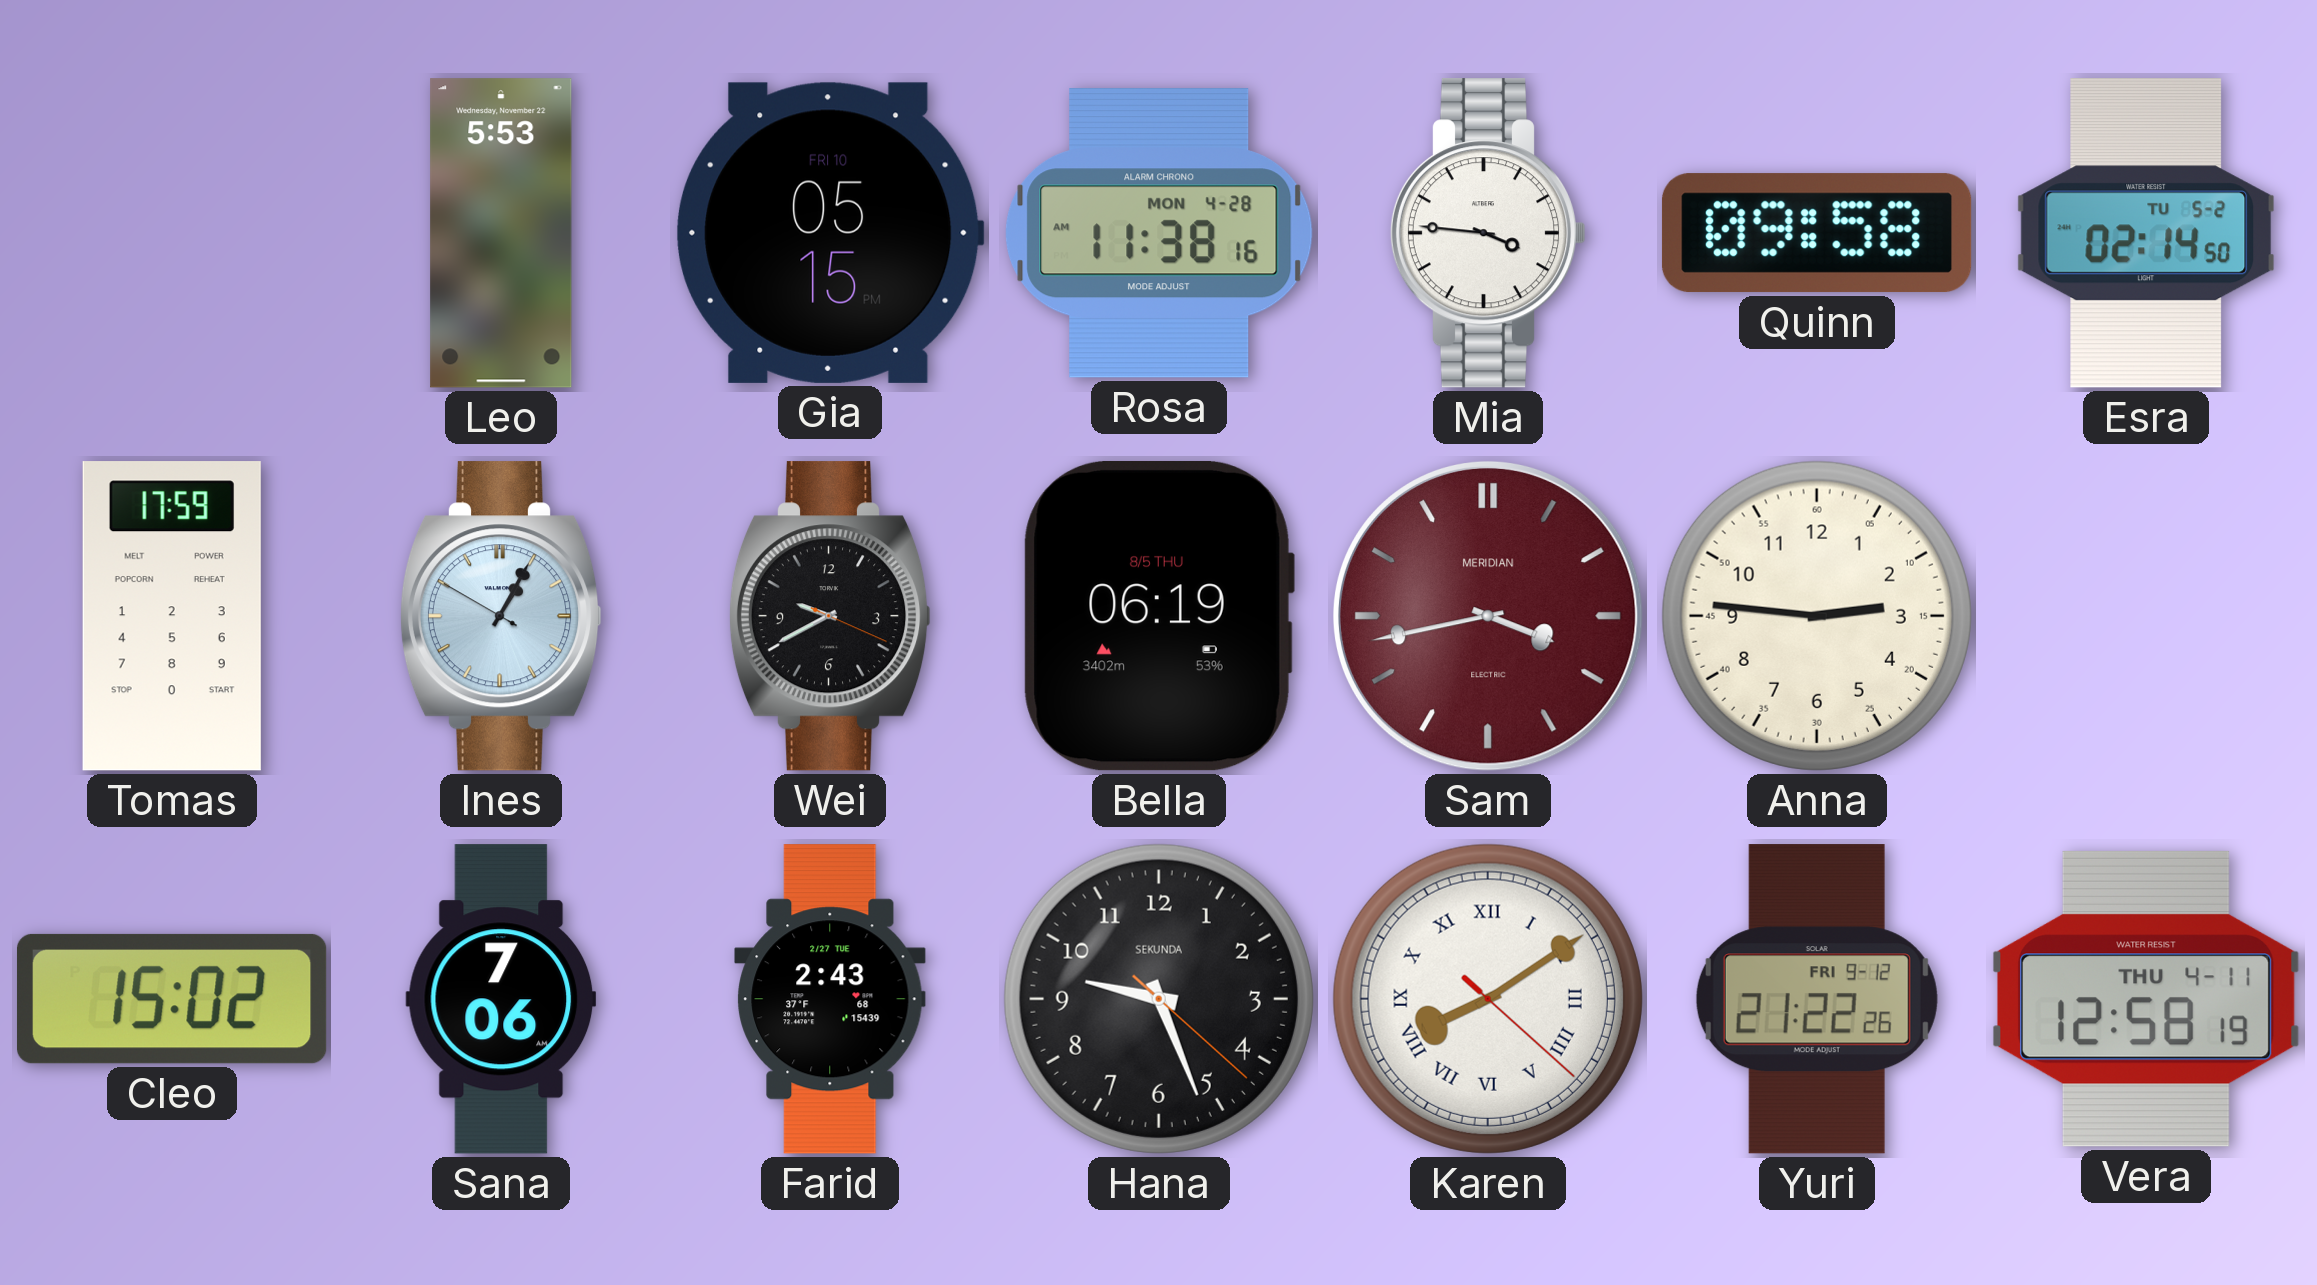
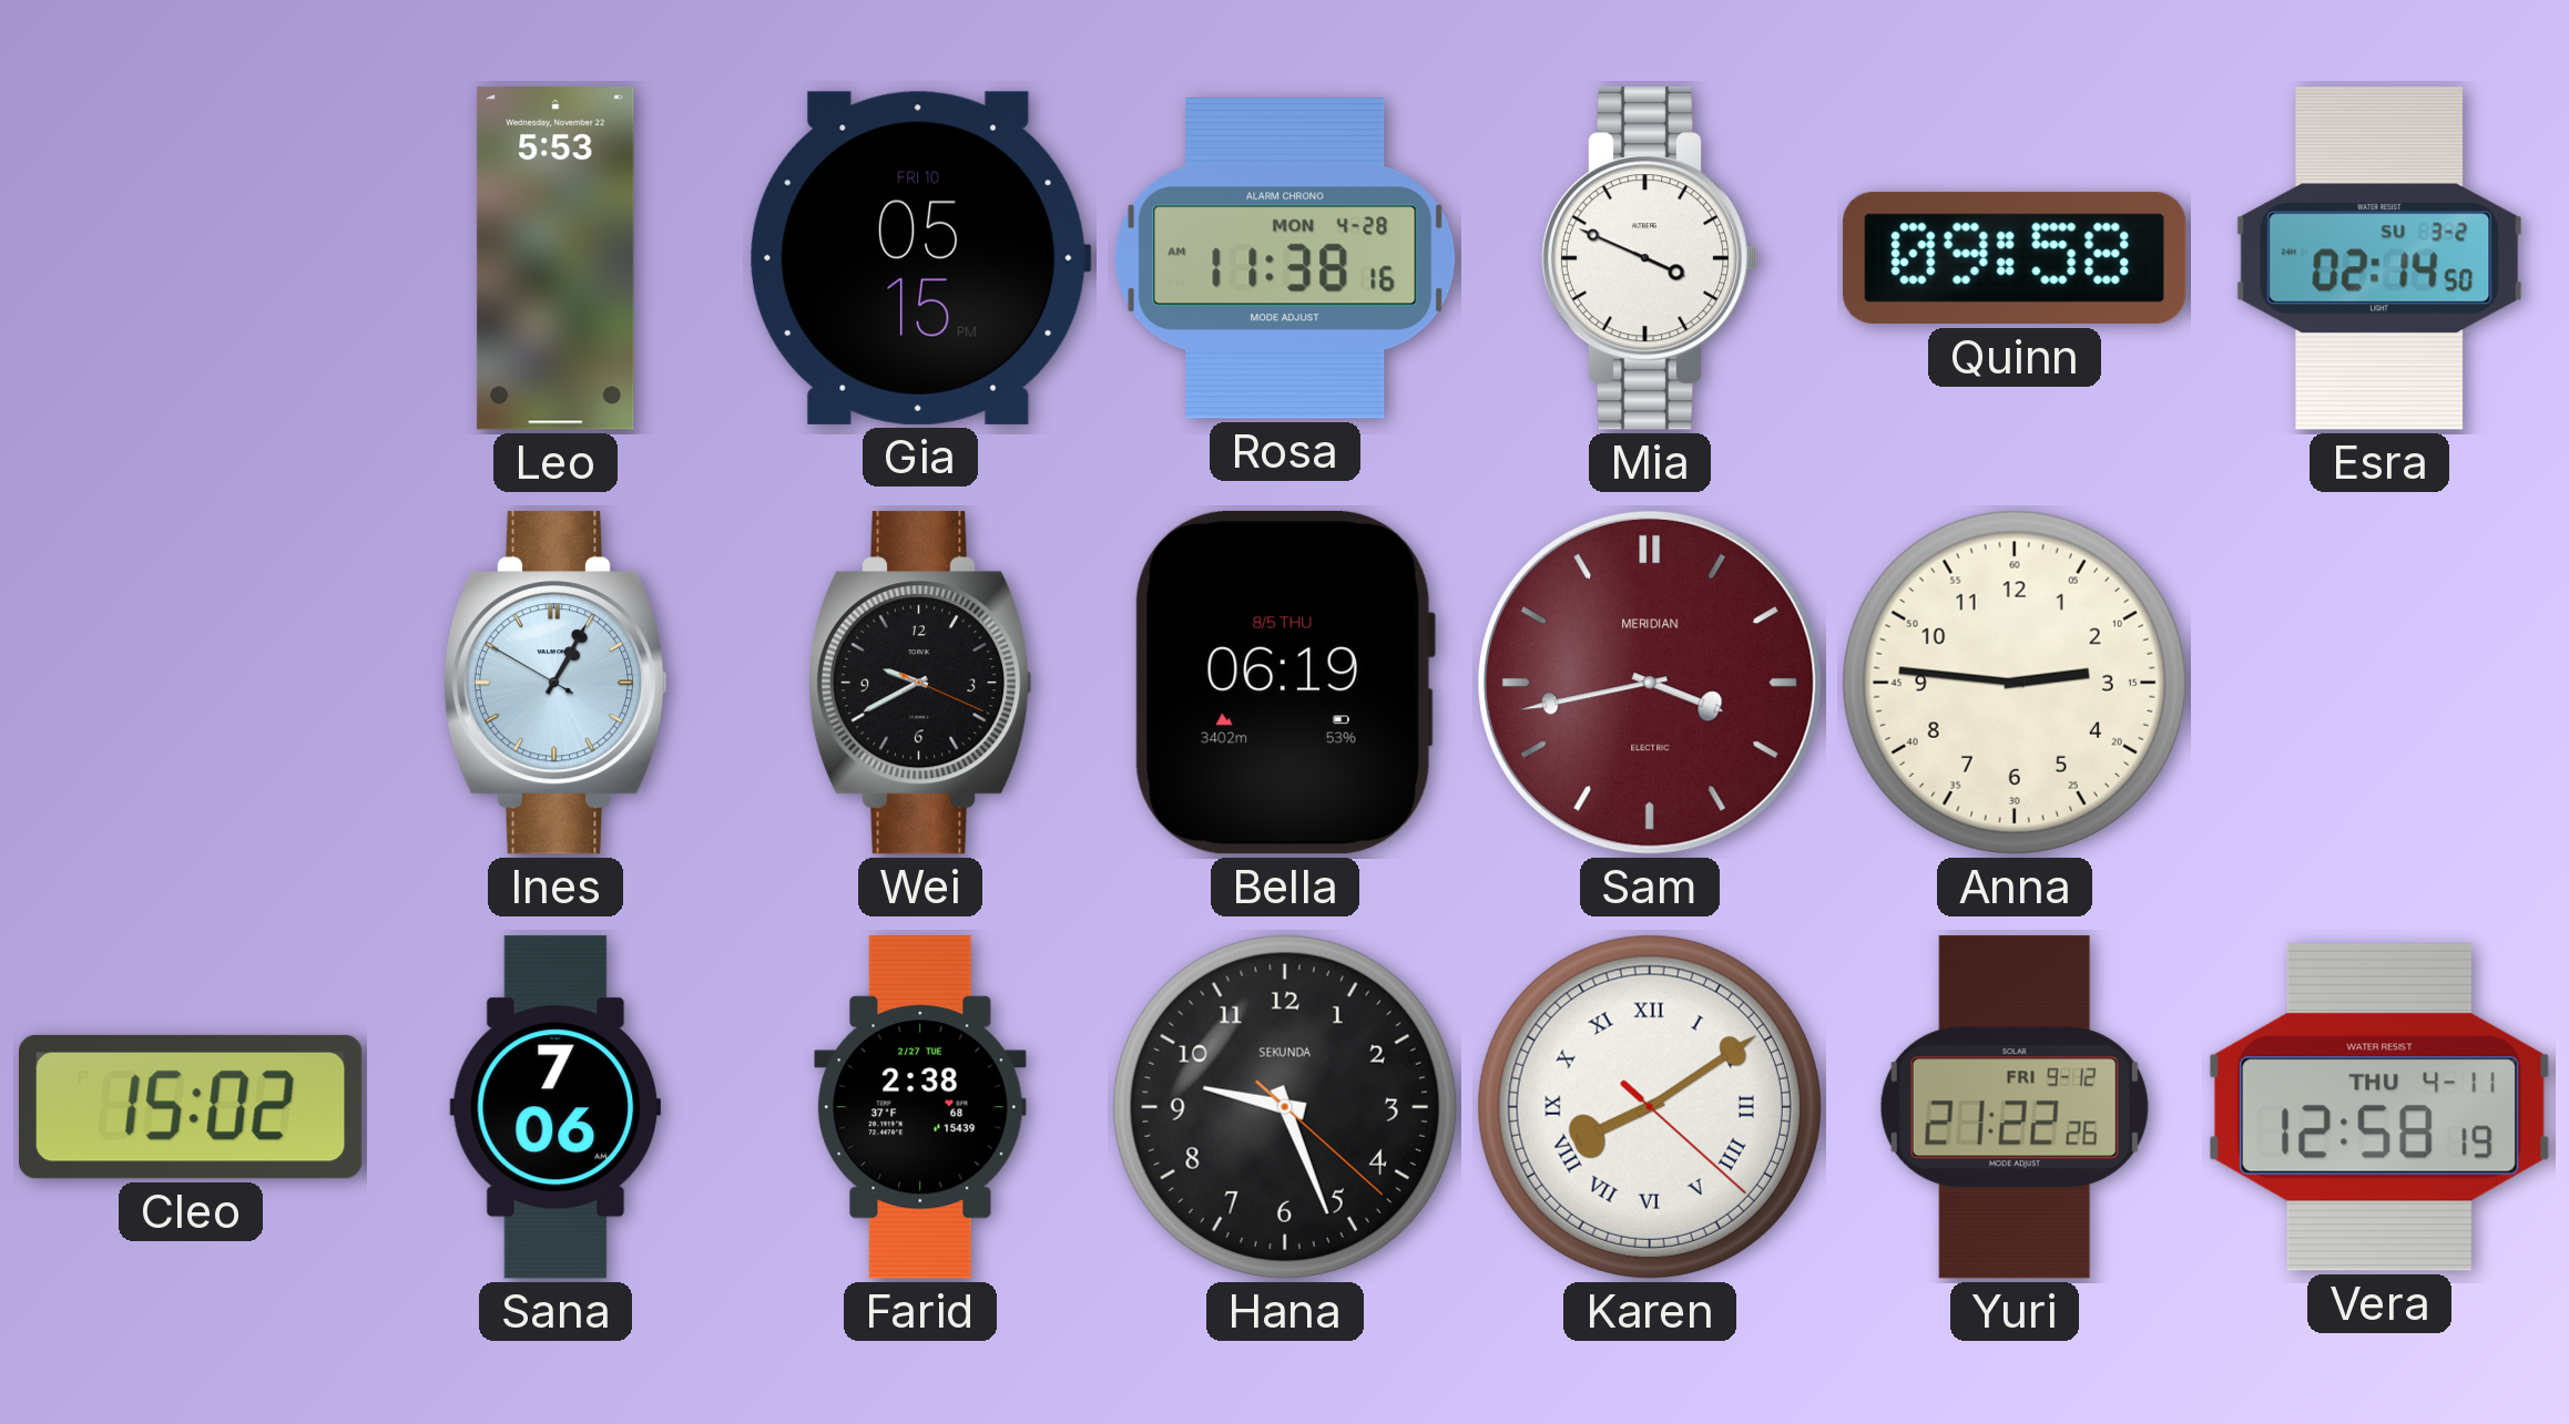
Mia: 3:46 -> 3:49 (1650, 258)
Esra date: TU 5-2 -> SU 3-2 (2379, 258)
Tomas: 17:59 -> none (172, 616)
Farid: 2:43 -> 2:38 (920, 1107)
